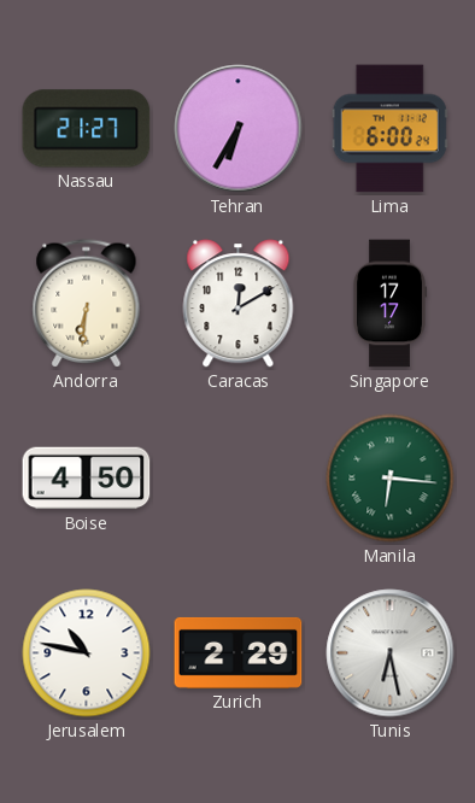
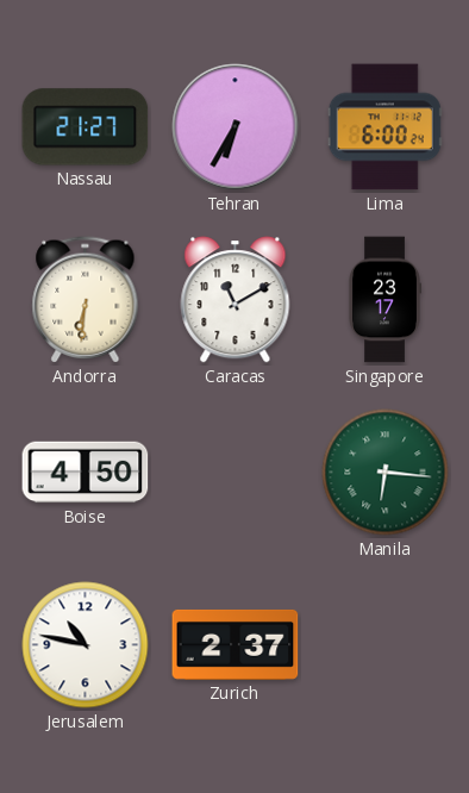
Caracas: 12:10 -> 11:10 (236, 300)
Singapore: 17:17 -> 23:17 (386, 300)
Zurich: 2:29 -> 2:37 (236, 644)
Tunis: 6:28 -> none (391, 653)
